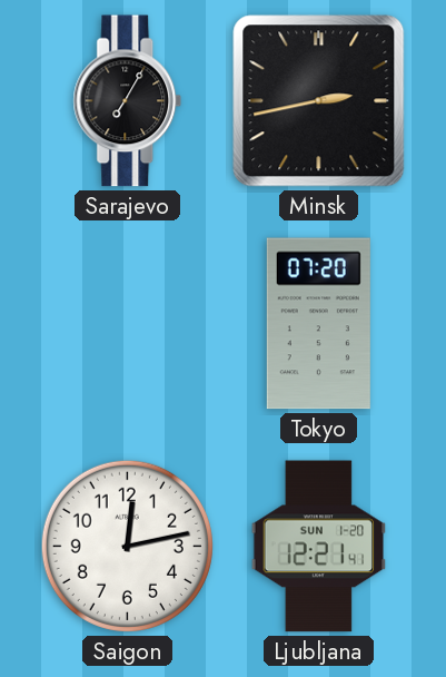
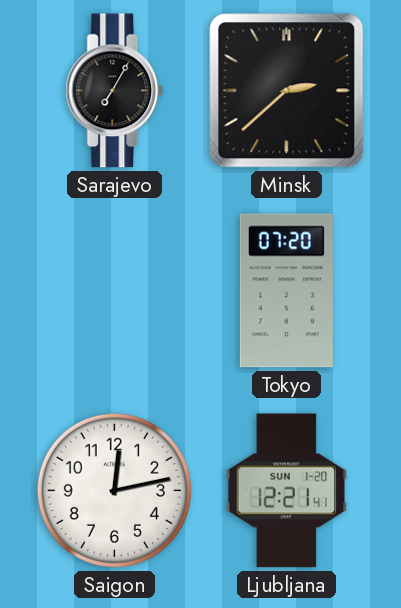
Minsk: 2:43 -> 2:38 (287, 91)
